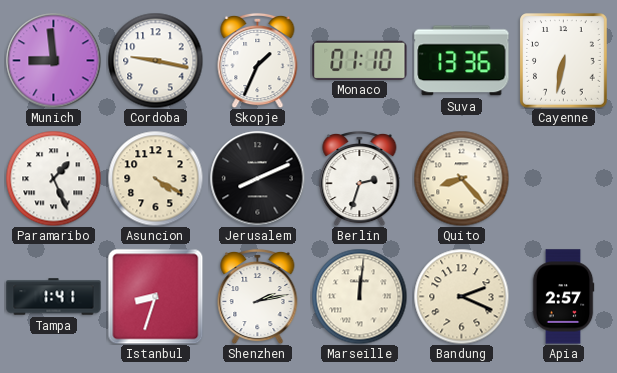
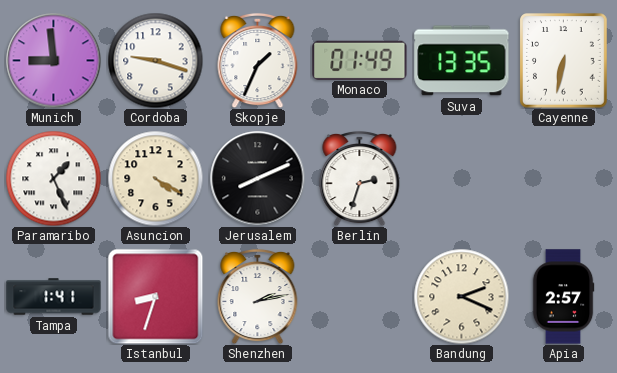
Cordoba: 9:17 -> 9:18 (155, 60)
Monaco: 01:10 -> 01:49 (360, 60)
Suva: 13:36 -> 13:35 (462, 61)
Quito: 8:23 -> none (461, 178)
Marseille: 12:01 -> none (359, 296)
